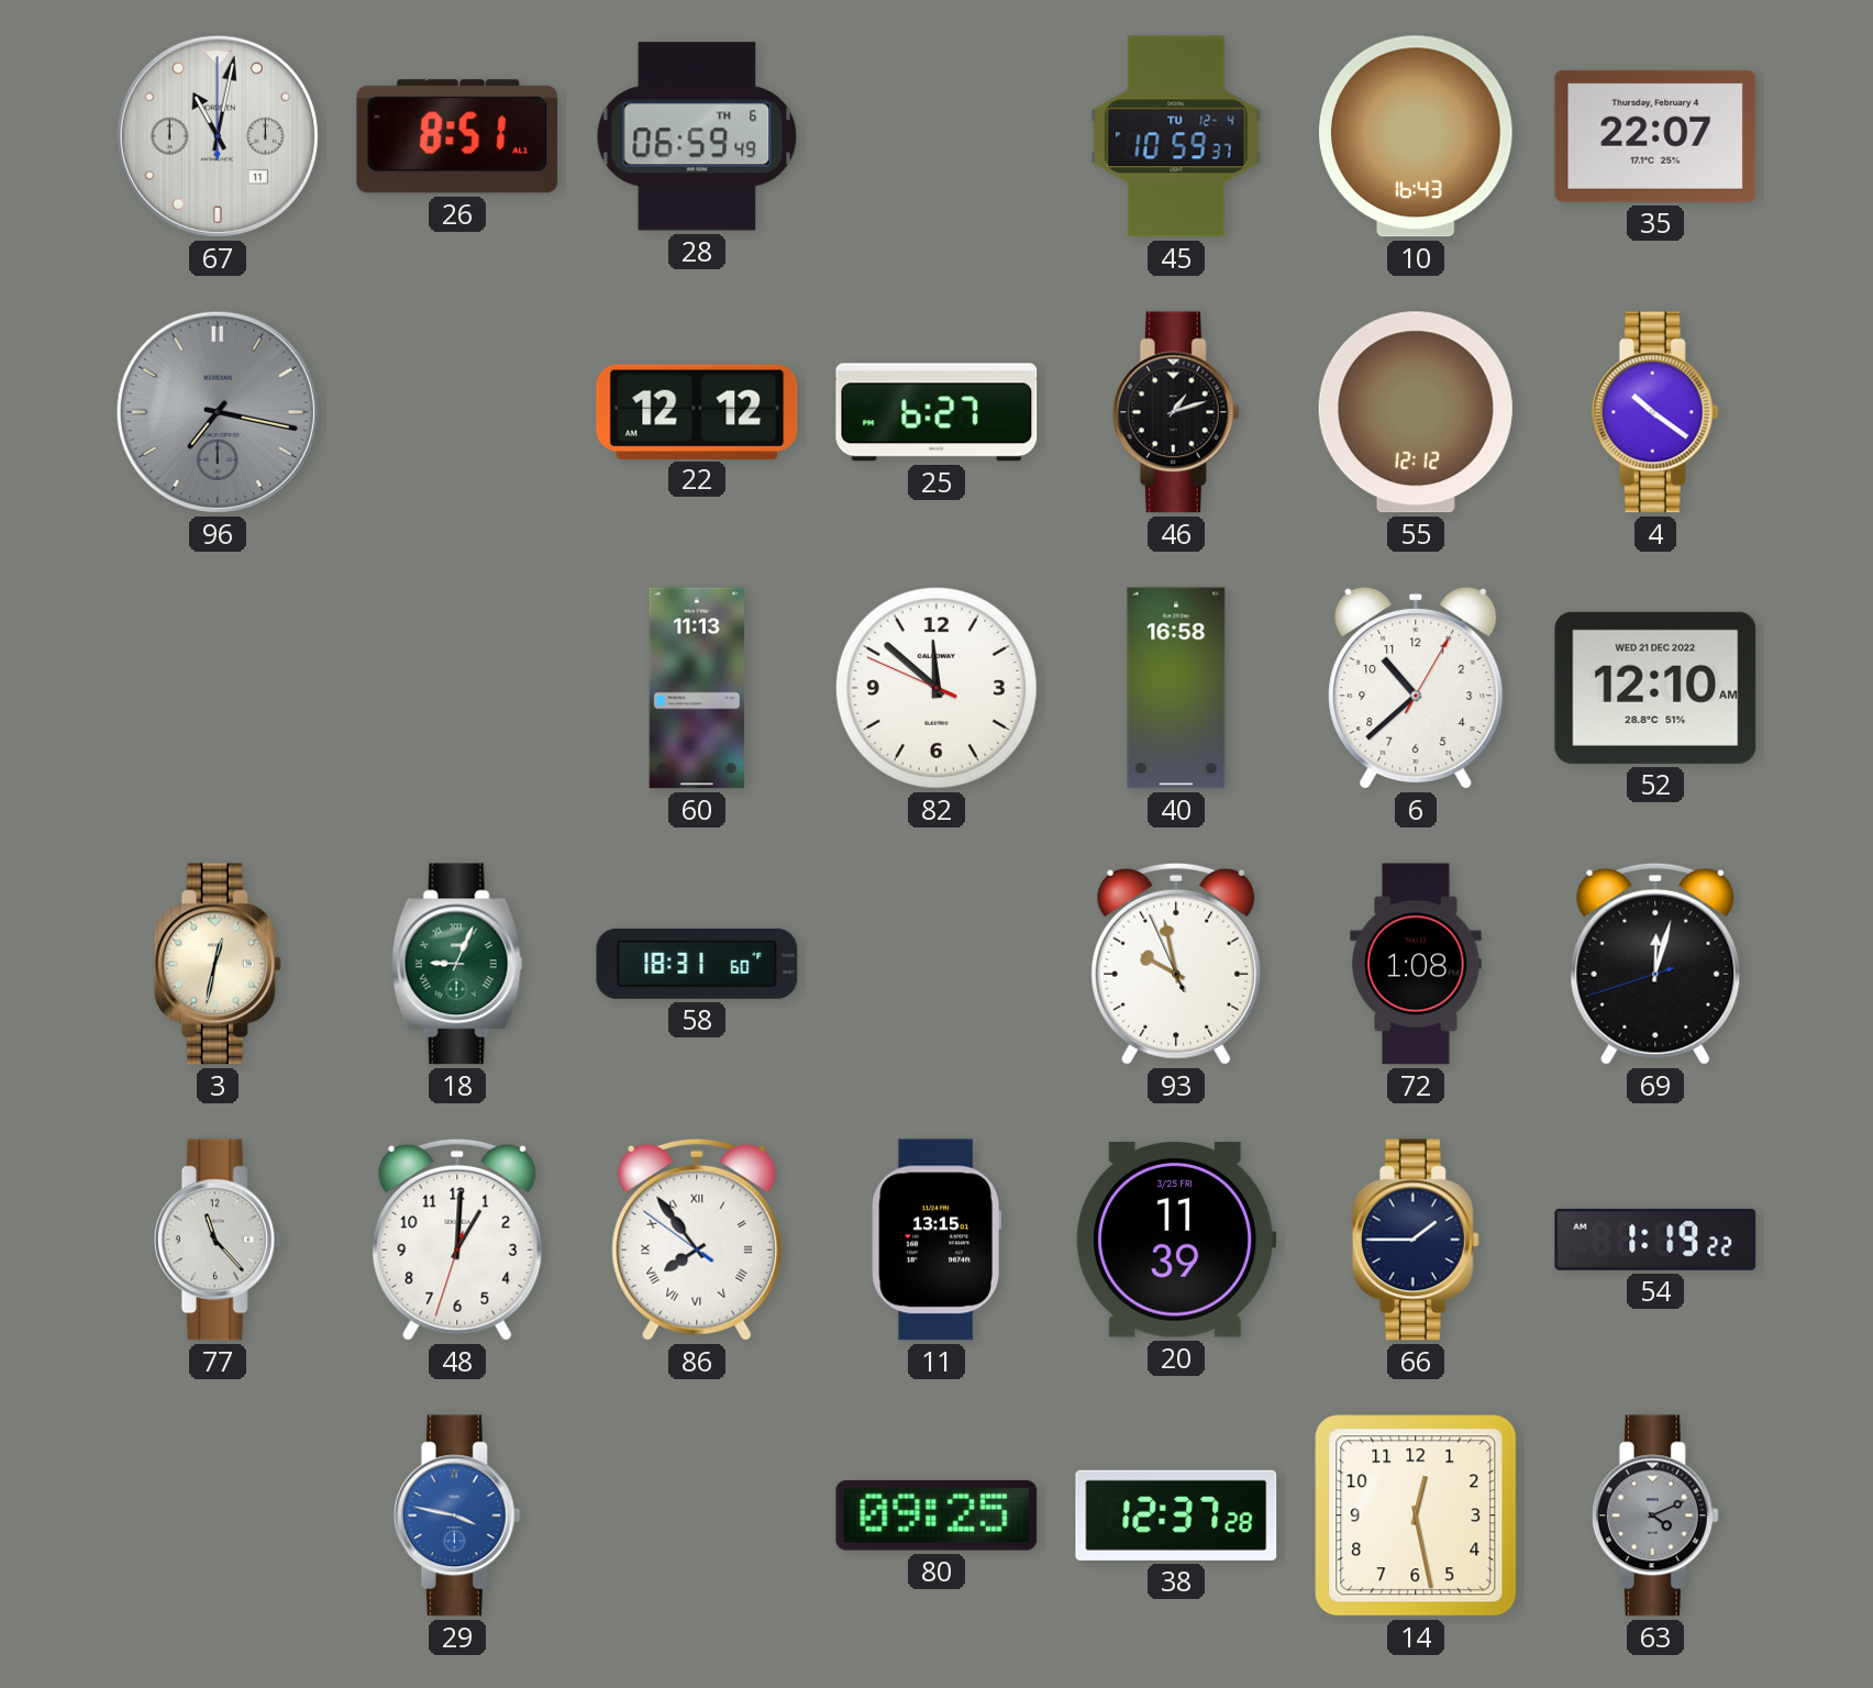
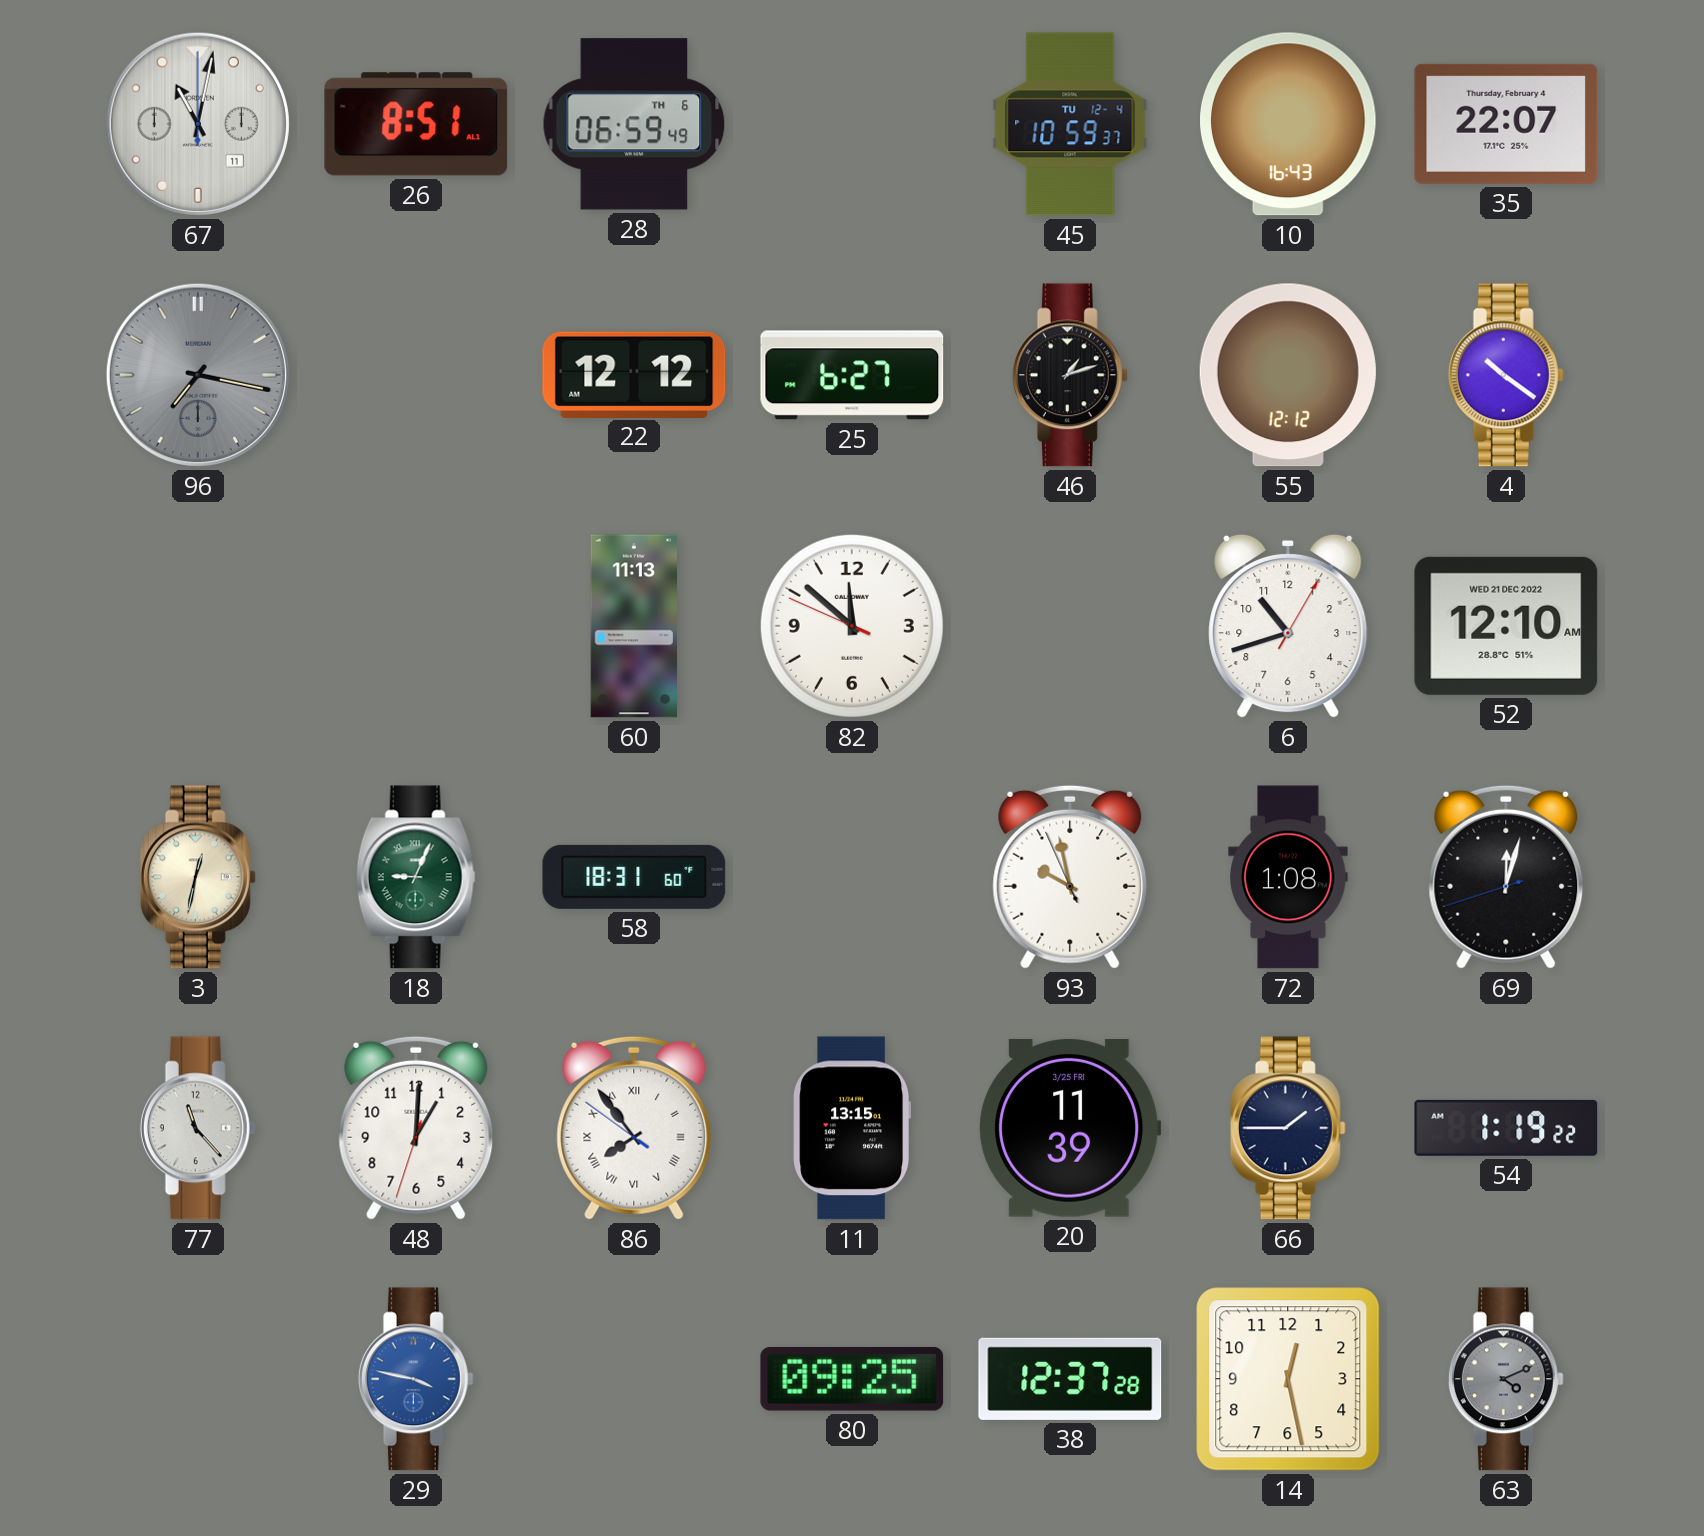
40: 16:58 -> none (1176, 688)
6: 10:38 -> 10:42 (1288, 626)
